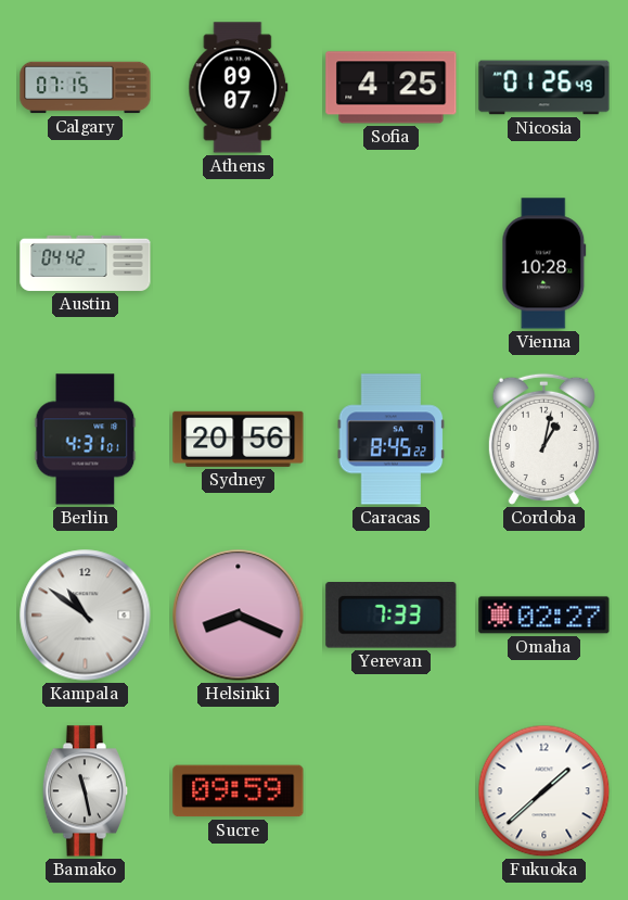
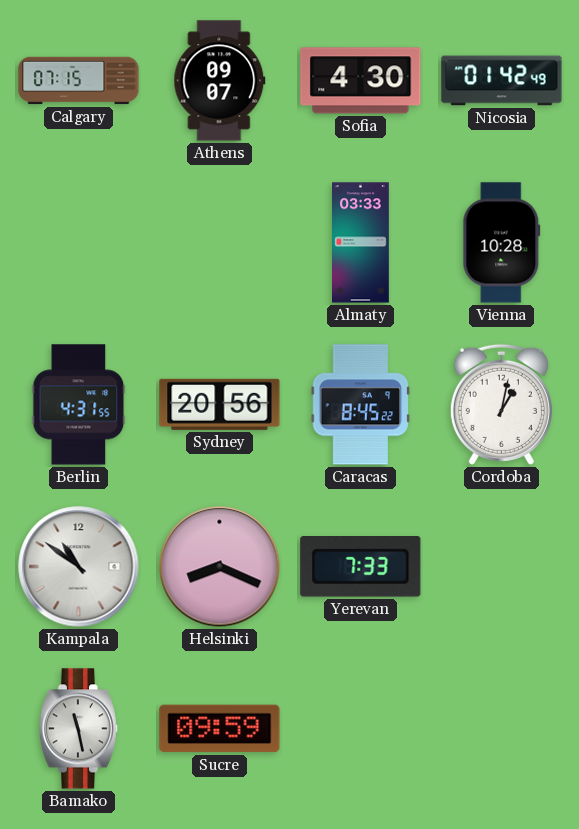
Sofia: 4:25 -> 4:30 (361, 81)
Nicosia: 01:26 -> 01:42 (502, 81)
Austin: 04:42 -> none (86, 263)
Almaty: none -> 03:33 (361, 243)
Berlin: 4:31:01 -> 4:31:55 (79, 405)
Omaha: 02:27 -> none (544, 616)
Fukuoka: 1:38 -> none (544, 791)
